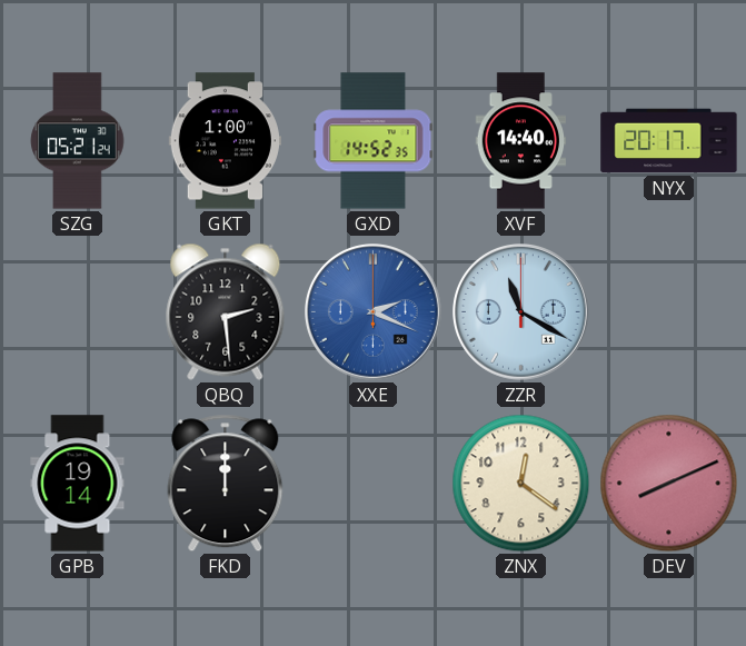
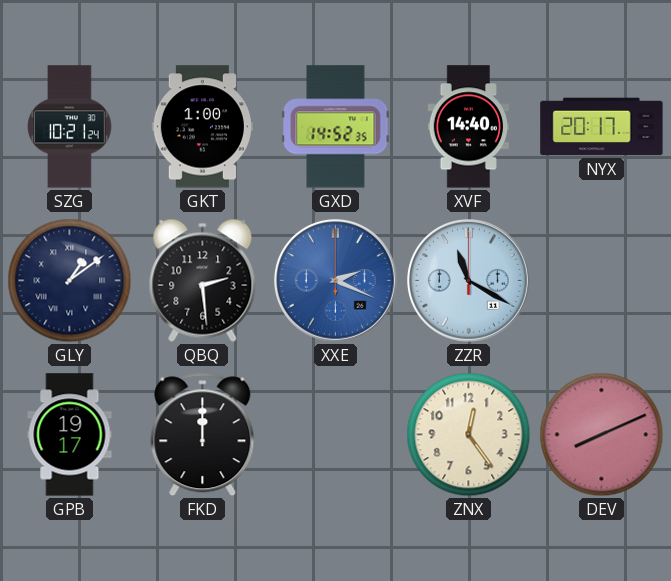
SZG: 05:21 -> 10:21 (70, 127)
GLY: none -> 1:09 (70, 281)
GPB: 19:14 -> 19:17 (70, 435)
ZNX: 12:21 -> 12:24 (469, 435)
